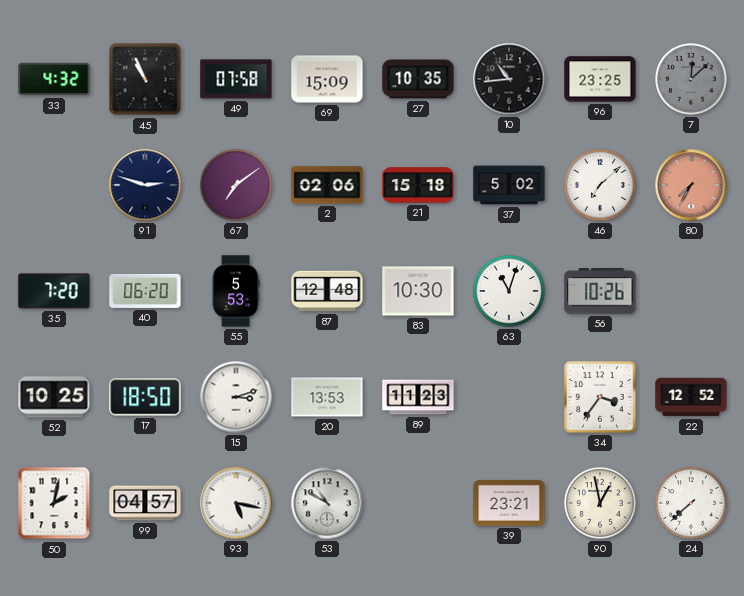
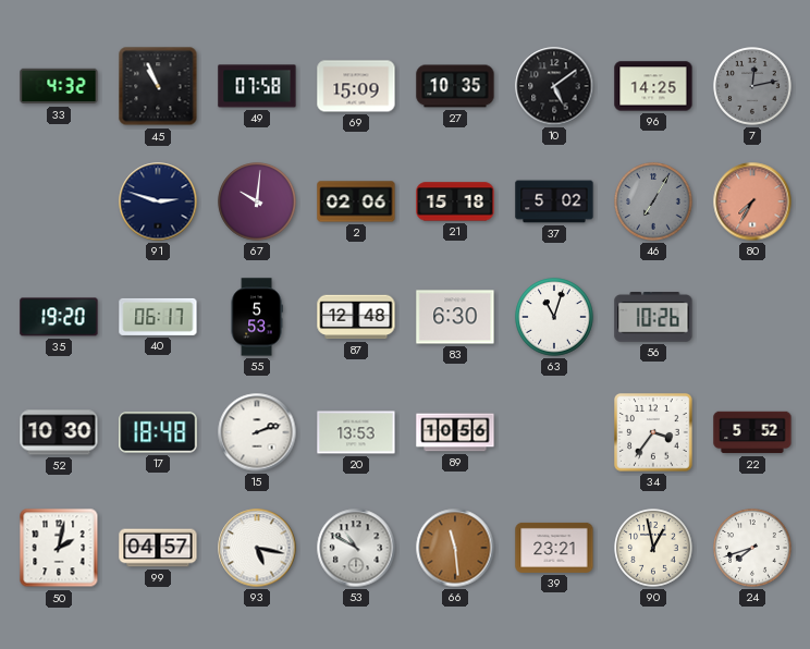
10: 10:44 -> 5:09 (554, 86)
96: 23:25 -> 14:25 (653, 86)
7: 12:08 -> 12:13 (752, 86)
67: 7:09 -> 10:01 (257, 201)
46: 7:08 -> 7:05 (653, 201)
46 dial: white -> grey (653, 201)
35: 7:20 -> 19:20 (59, 317)
40: 06:20 -> 06:17 (158, 317)
83: 10:30 -> 6:30 (455, 317)
52: 10:25 -> 10:30 (59, 432)
17: 18:50 -> 18:48 (158, 432)
15: 3:12 -> 2:12 (257, 432)
89: 11:23 -> 10:56 (455, 432)
22: 12:52 -> 5:52 (752, 432)
66: none -> 11:29 (455, 548)
24: 7:38 -> 7:42 (752, 548)
